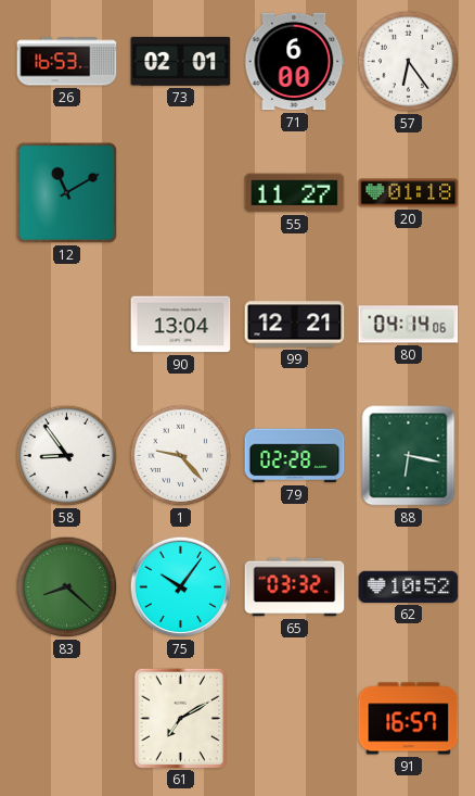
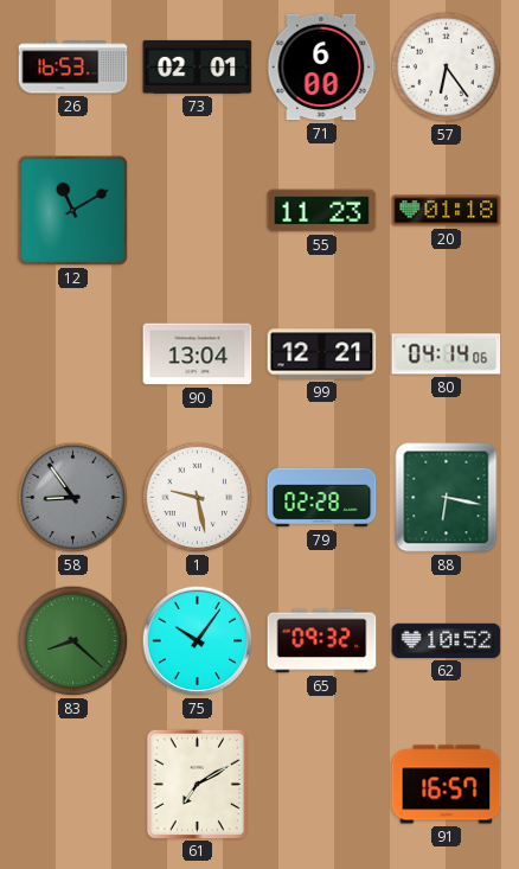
55: 11:27 -> 11:23 (322, 211)
58 dial: white -> grey (73, 498)
1: 9:23 -> 9:28 (198, 498)
65: 03:32 -> 09:32 (322, 641)
